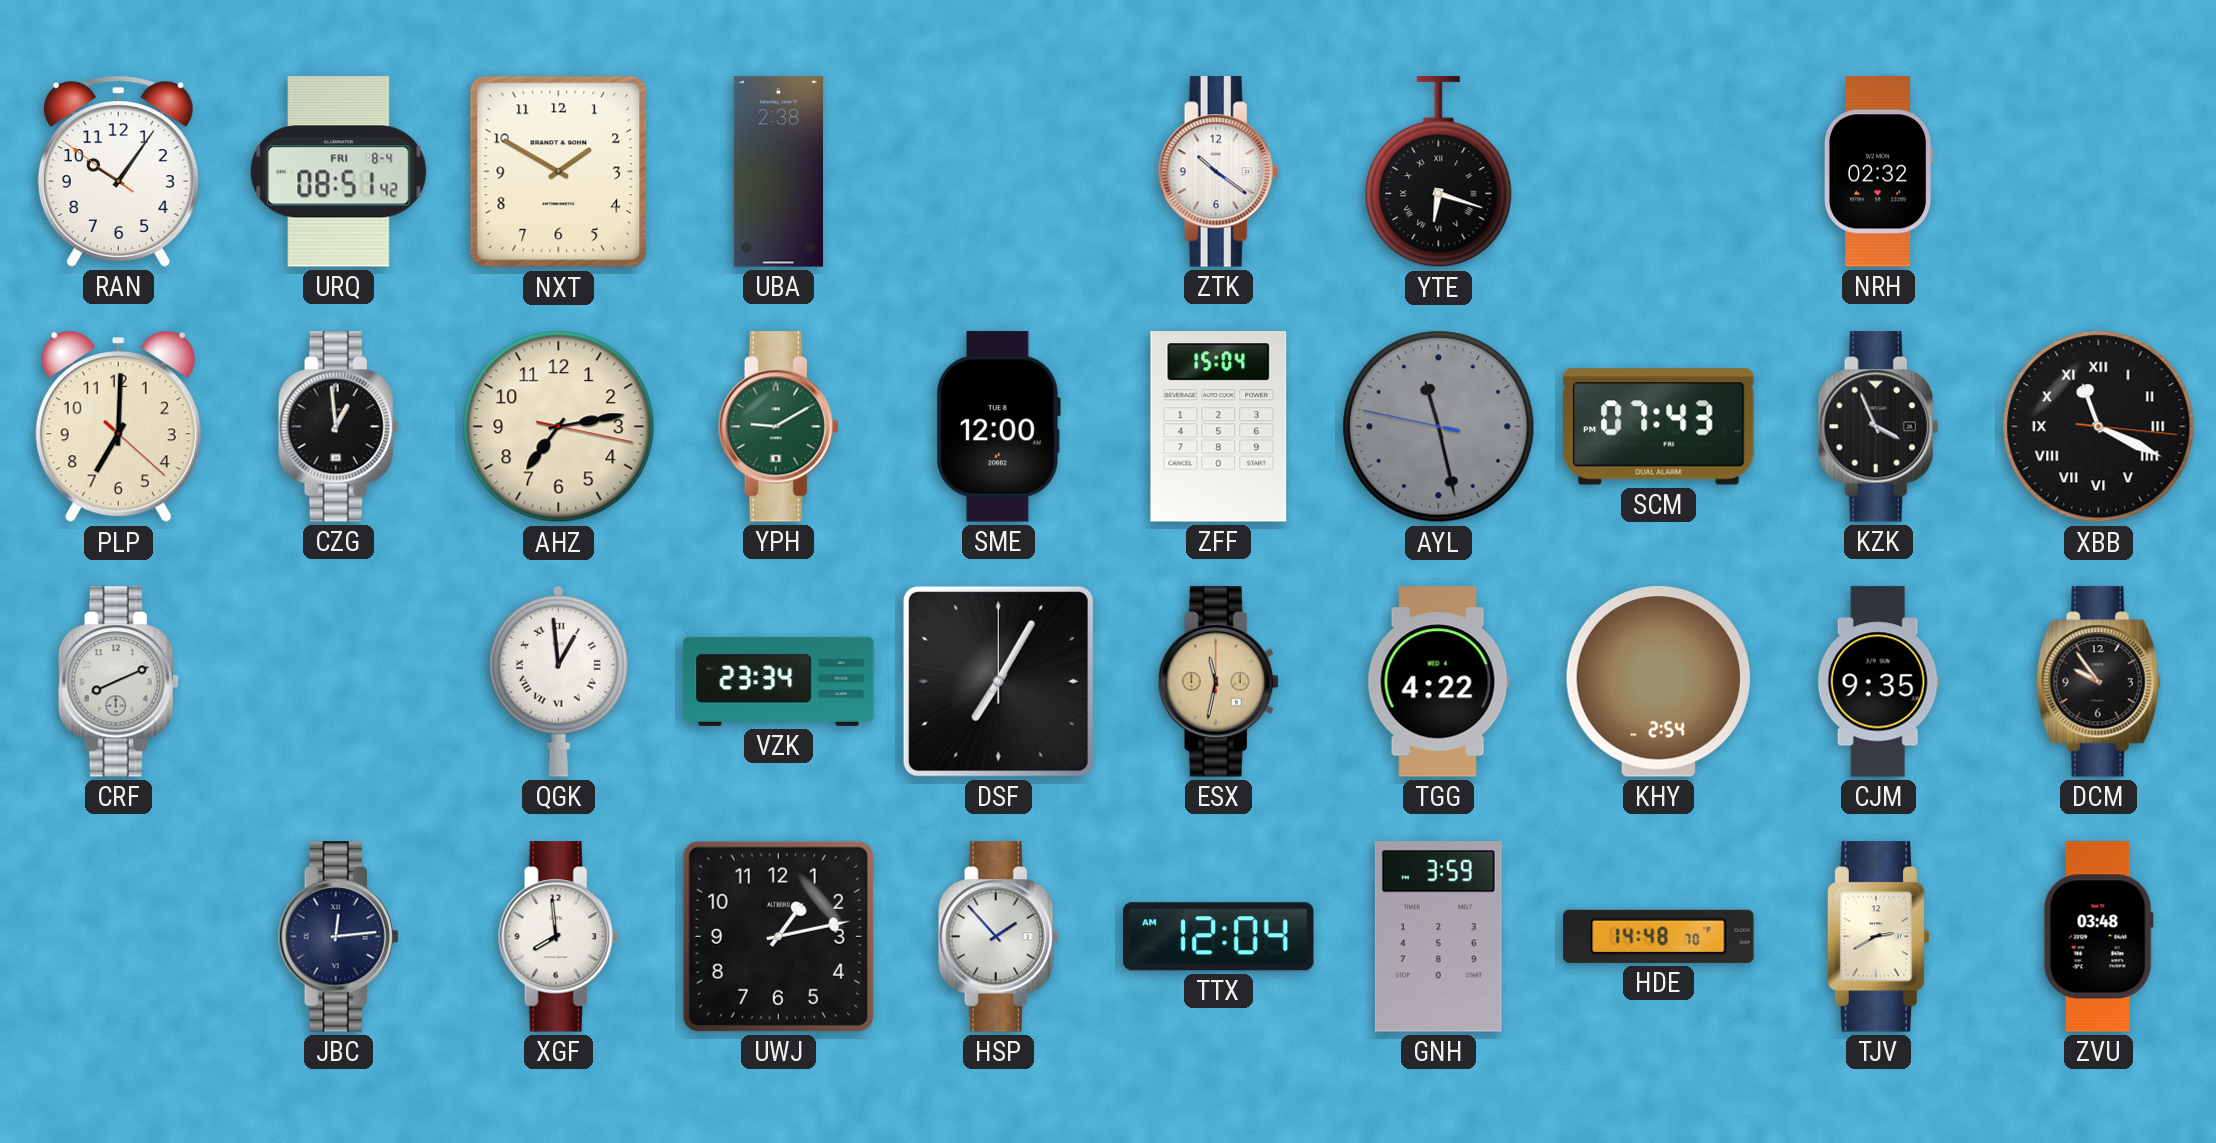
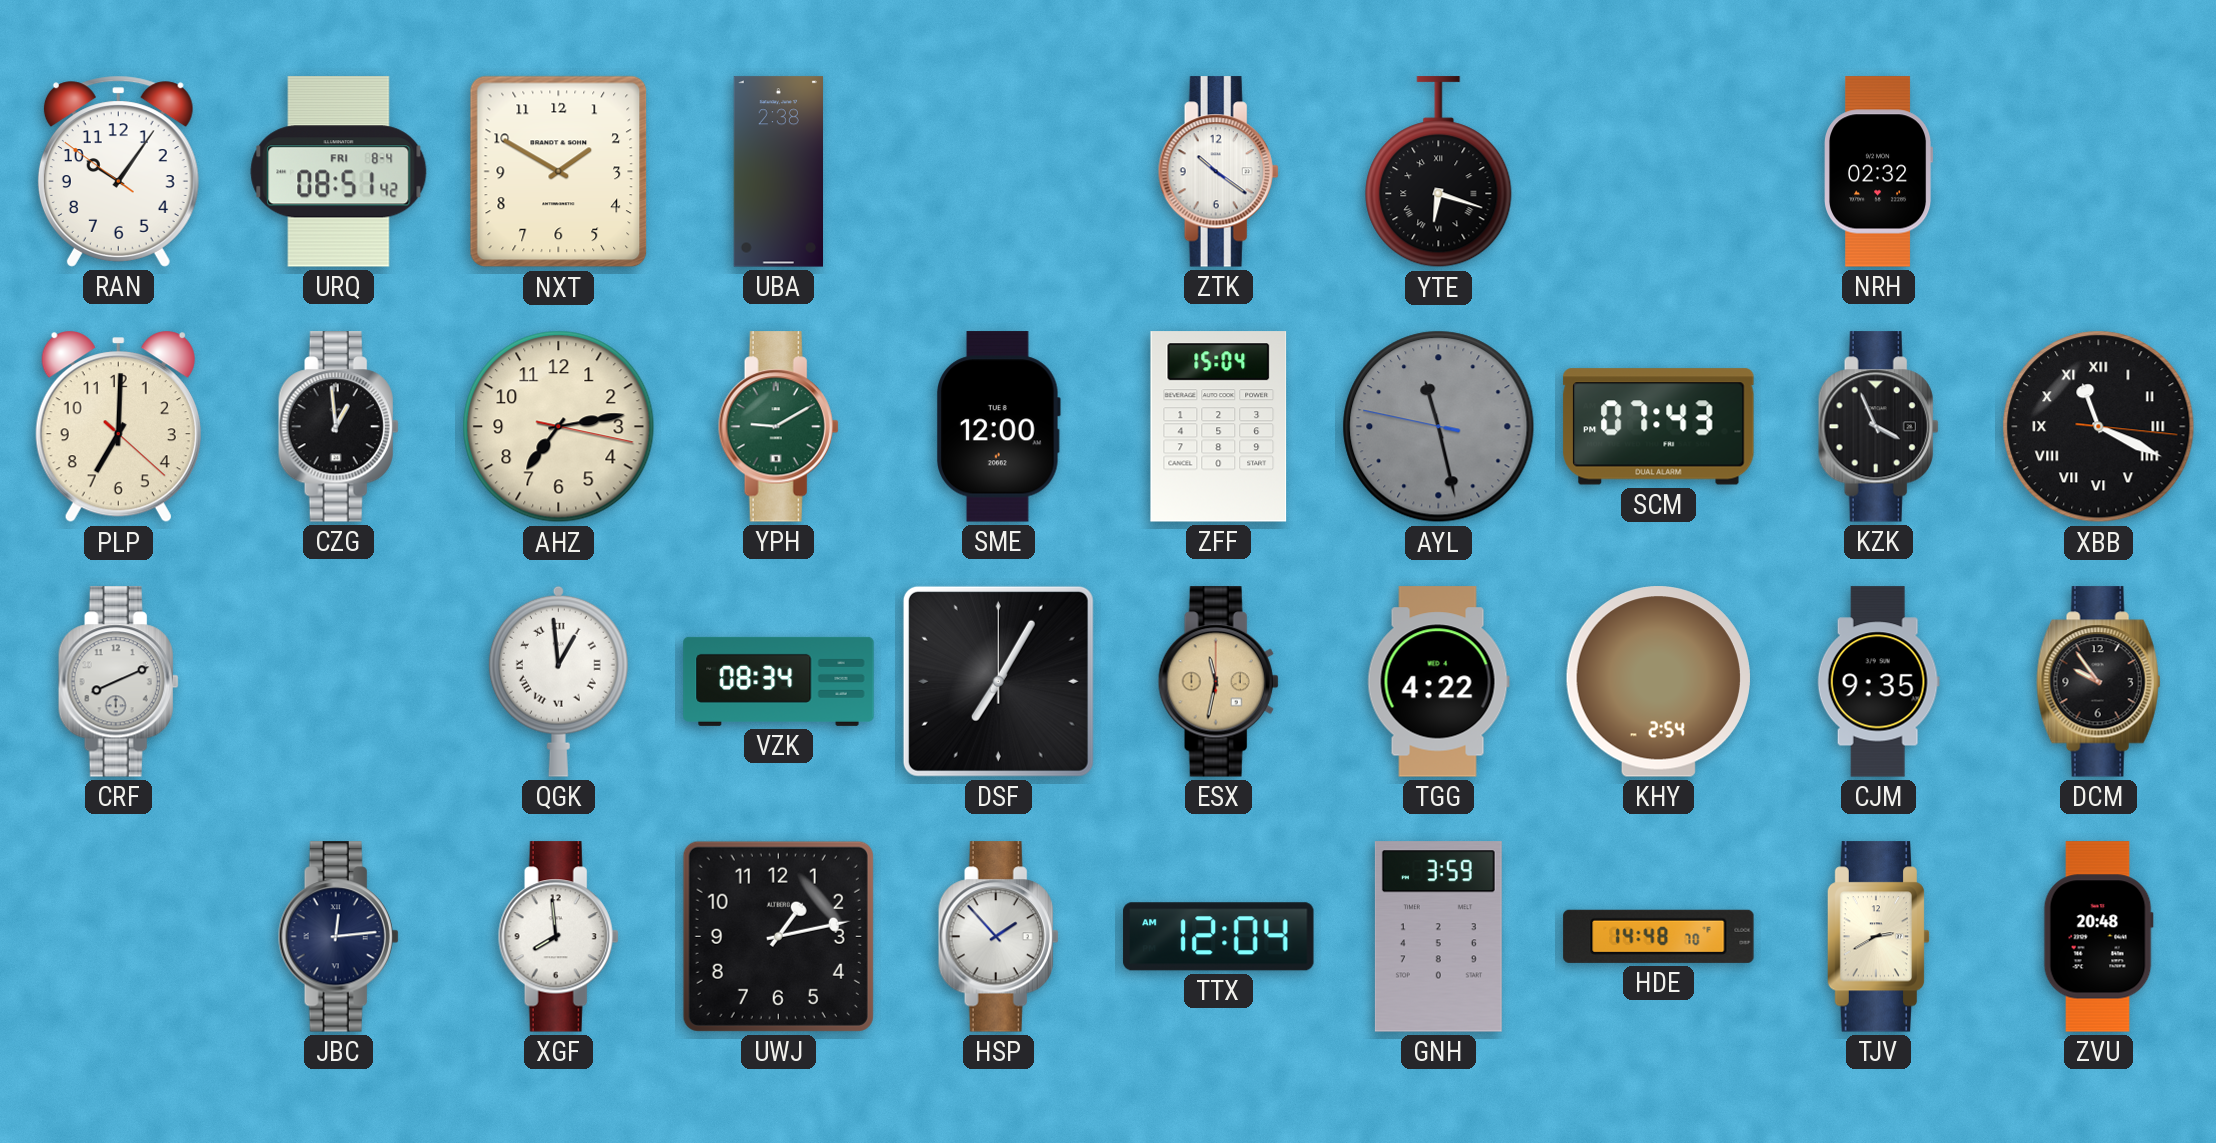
VZK: 23:34 -> 08:34 (779, 681)
ZVU: 03:48 -> 20:48 (2098, 937)
